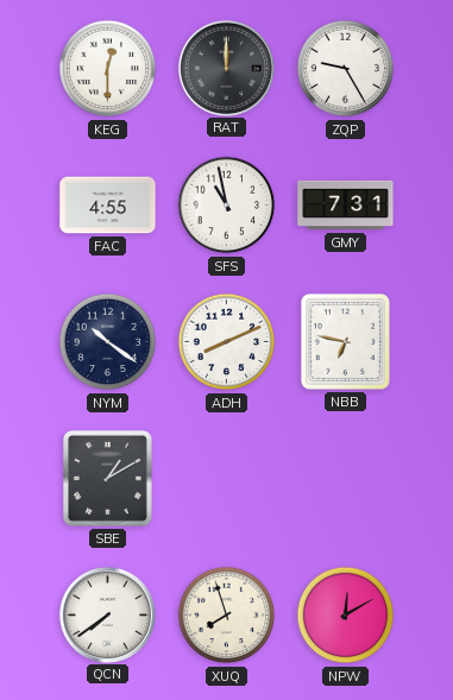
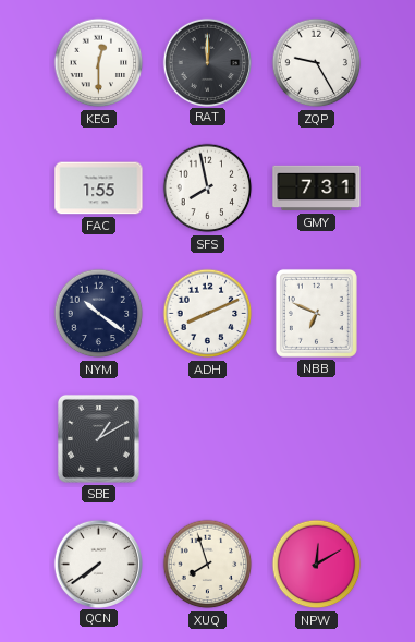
FAC: 4:55 -> 1:55 (99, 189)
SFS: 10:58 -> 7:58 (208, 189)
NBB: 6:47 -> 6:49 (316, 313)
